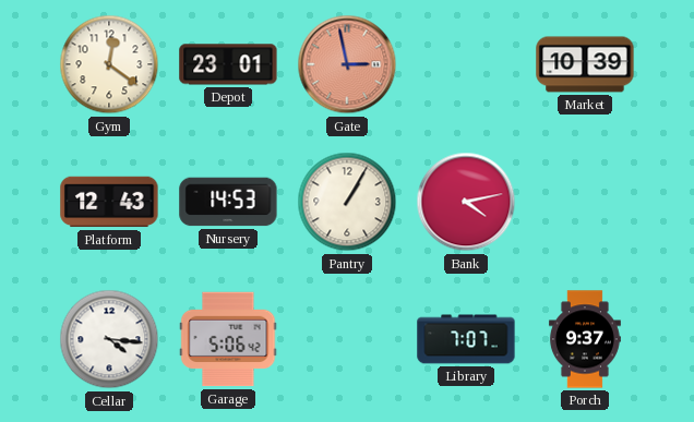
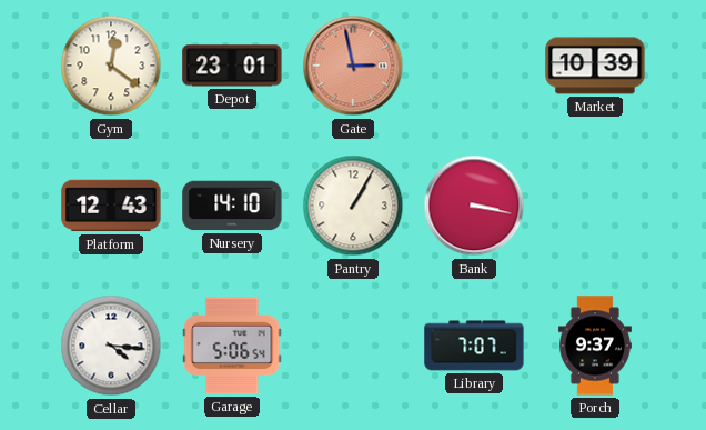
Nursery: 14:53 -> 14:10 (232, 206)
Bank: 4:13 -> 3:17 (474, 206)
Garage: 5:06:42 -> 5:06:54 (232, 346)
